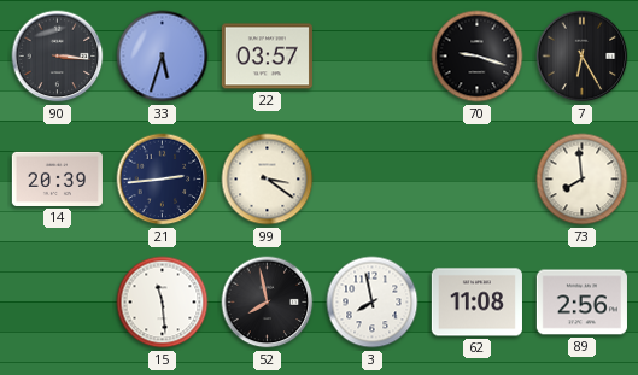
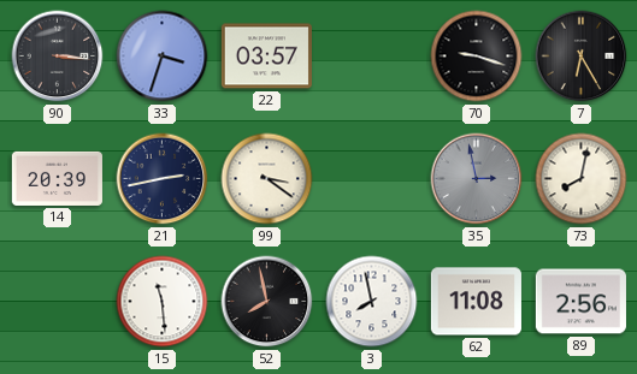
33: 5:33 -> 3:33 (163, 57)
21: 2:44 -> 2:43 (163, 179)
35: none -> 2:58 (477, 179)
73: 7:59 -> 8:02 (582, 179)
